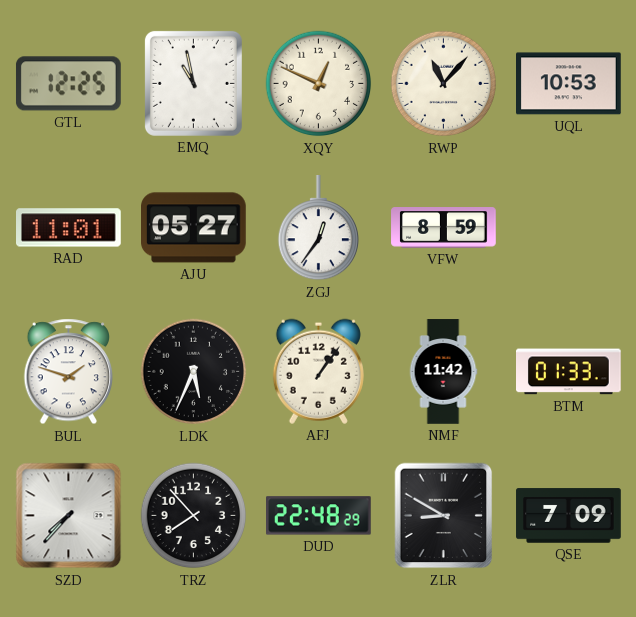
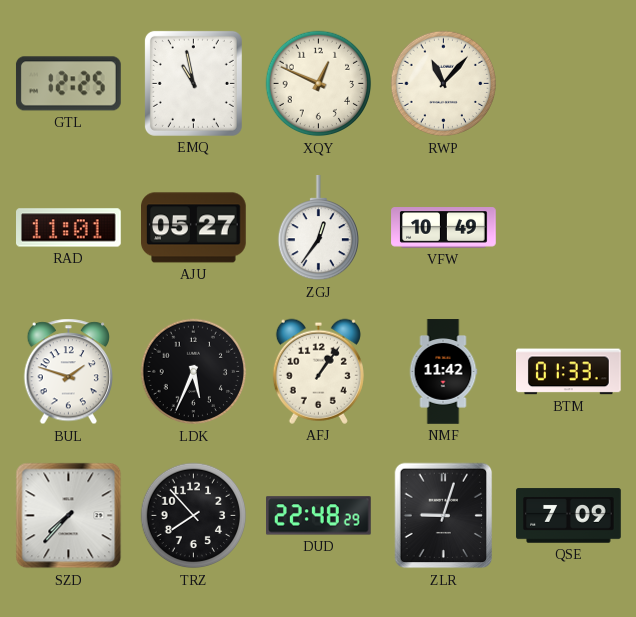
UQL: 10:53 -> none (569, 84)
VFW: 8:59 -> 10:49 (444, 228)
ZLR: 8:50 -> 9:03 (444, 516)
